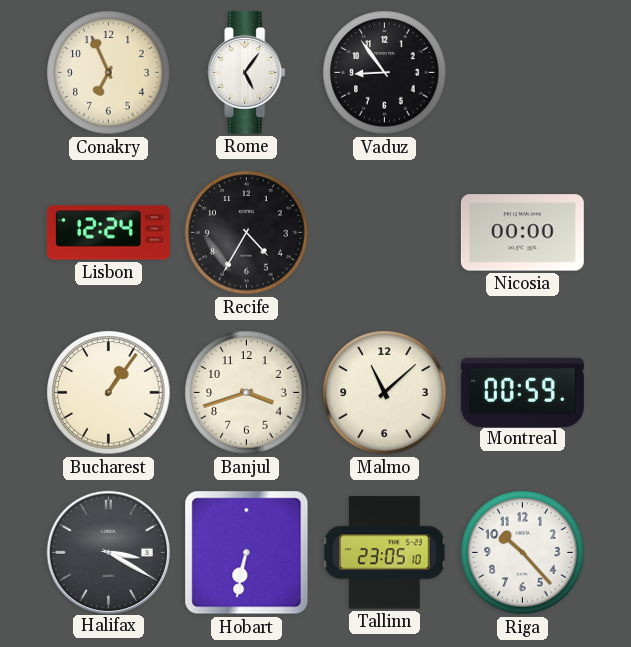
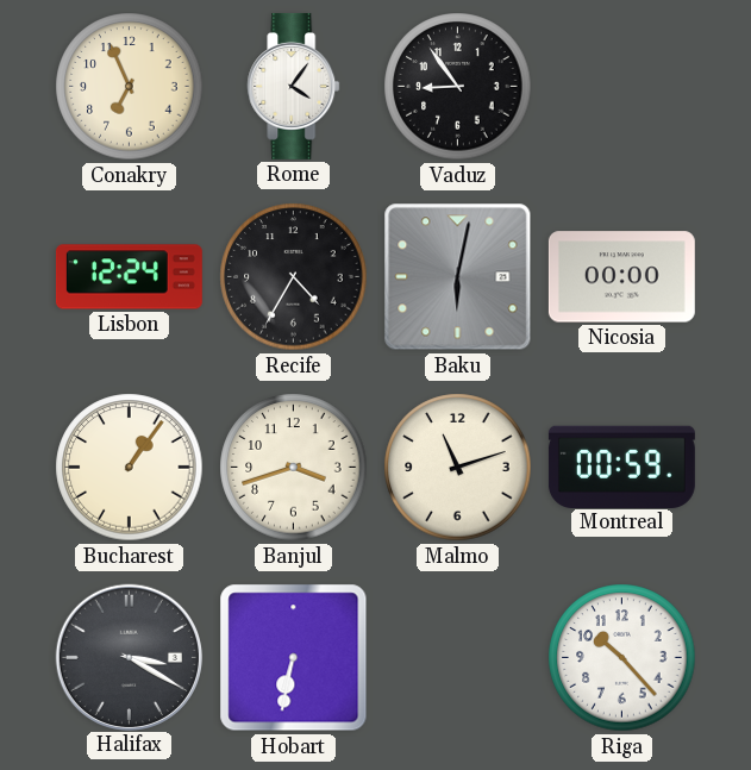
Rome: 5:06 -> 4:06 (294, 86)
Baku: none -> 6:02 (458, 277)
Malmo: 11:08 -> 11:12 (458, 468)
Tallinn: 23:05 -> none (385, 553)
